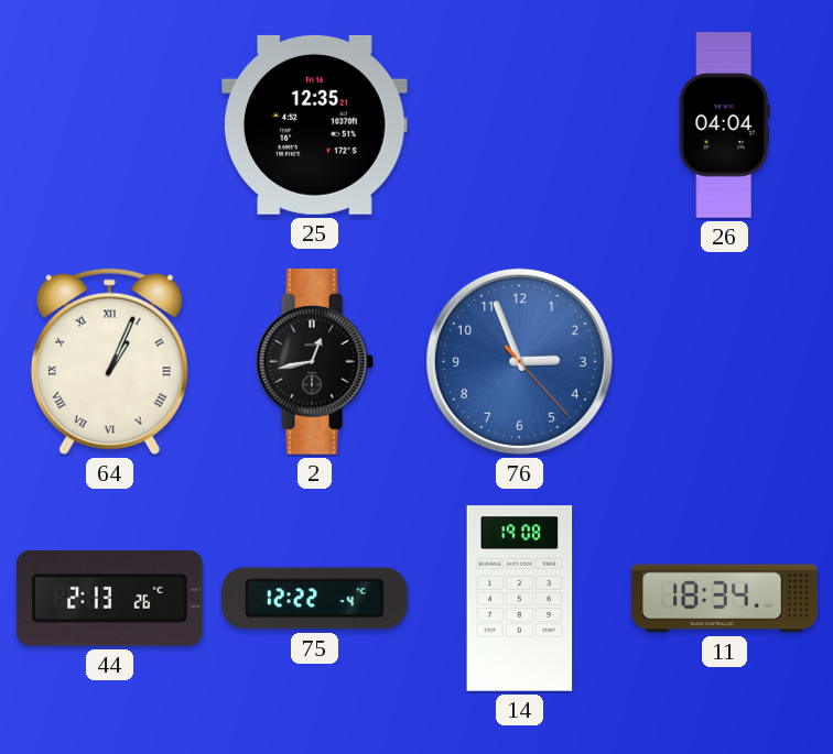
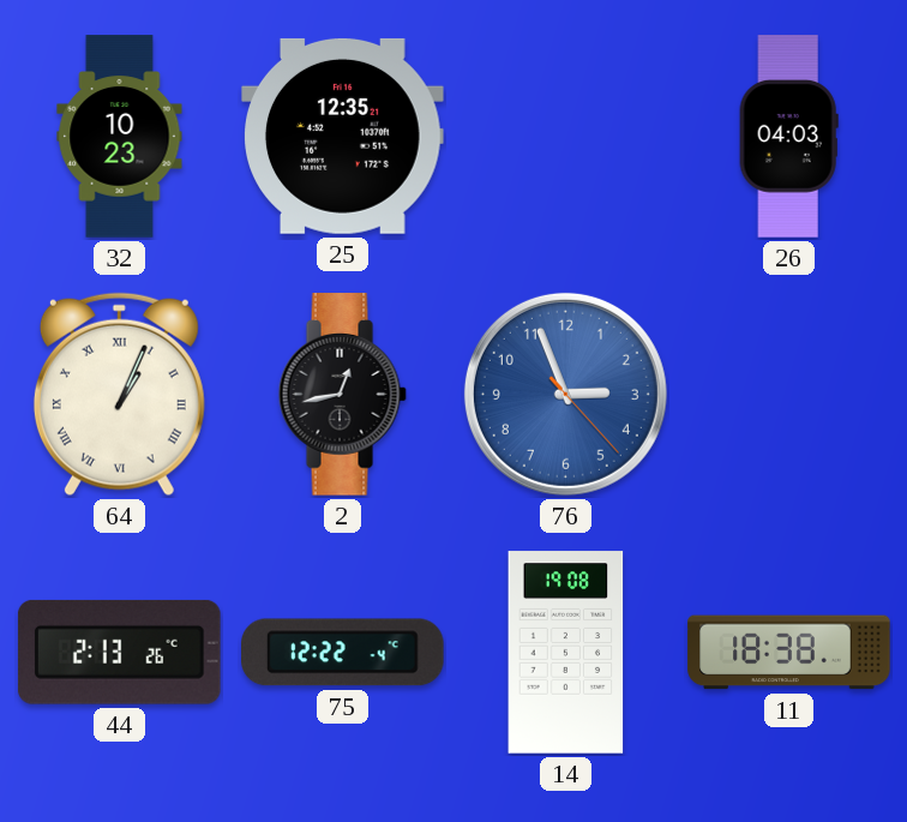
32: none -> 10:23 (120, 137)
26: 04:04 -> 04:03 (788, 137)
11: 18:34 -> 18:38 (789, 653)
